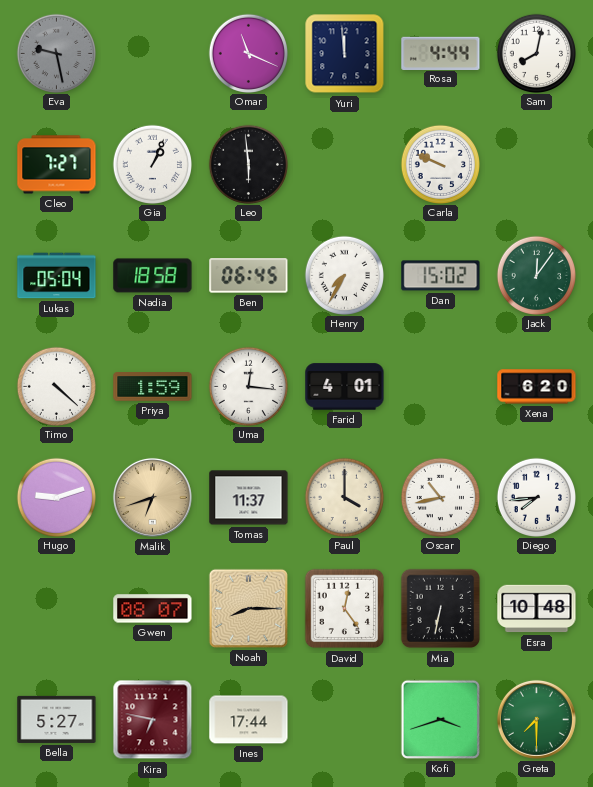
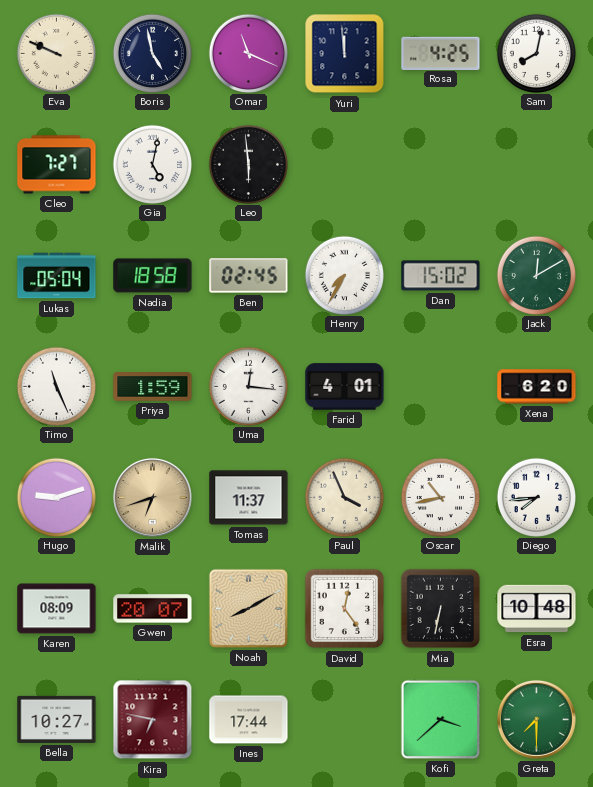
Eva: 9:28 -> 9:49 (56, 53)
Eva dial: grey -> cream (56, 53)
Boris: none -> 4:58 (152, 53)
Rosa: 4:44 -> 4:25 (441, 53)
Gia: 1:04 -> 5:02 (152, 164)
Carla: 9:49 -> none (440, 164)
Ben: 06:45 -> 02:45 (249, 276)
Jack: 12:06 -> 12:10 (536, 275)
Timo: 4:22 -> 11:26 (56, 386)
Paul: 4:00 -> 3:56 (344, 497)
Karen: none -> 08:09 (57, 609)
Gwen: 08:07 -> 20:07 (153, 609)
Noah: 8:15 -> 8:10 (248, 608)
Bella: 5:27 -> 10:27 (57, 719)
Kofi: 3:42 -> 3:38 (440, 719)
